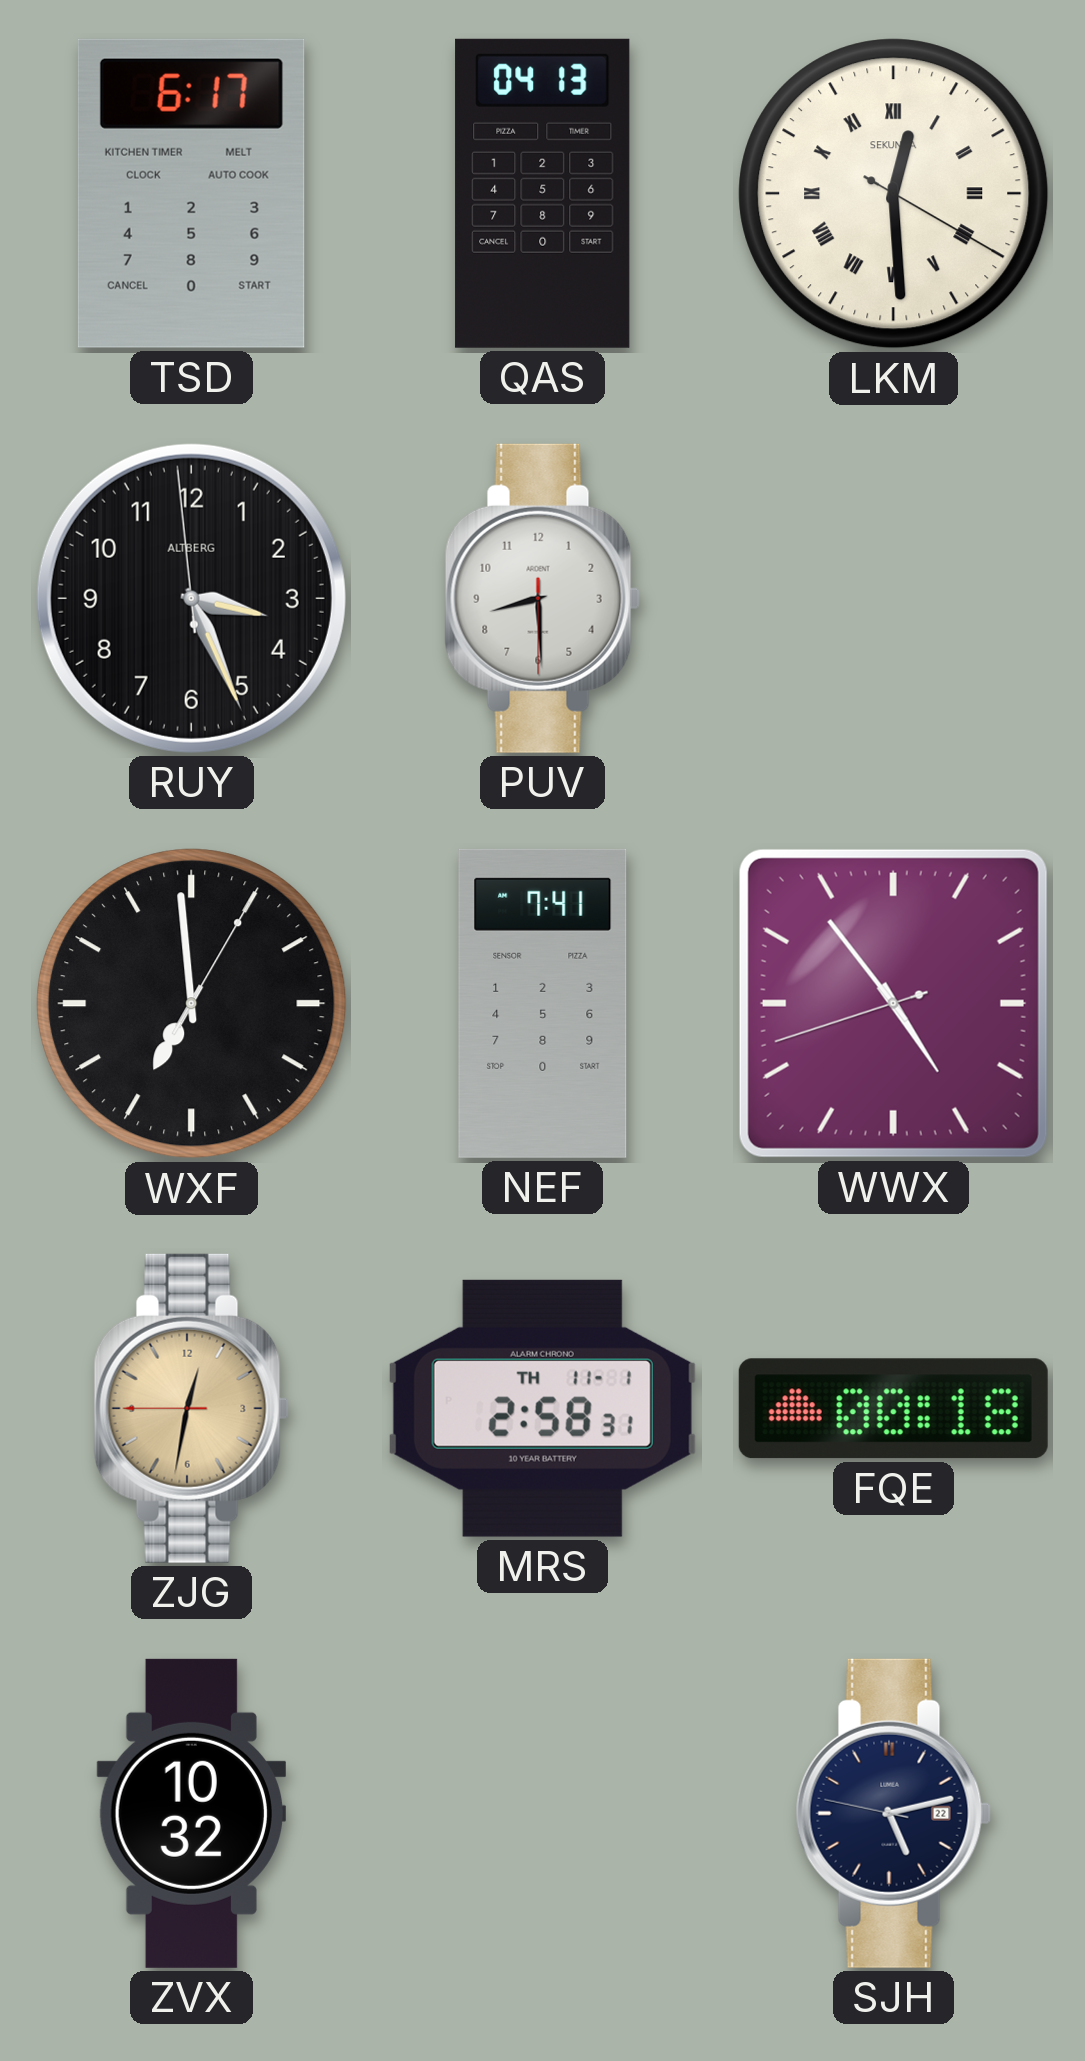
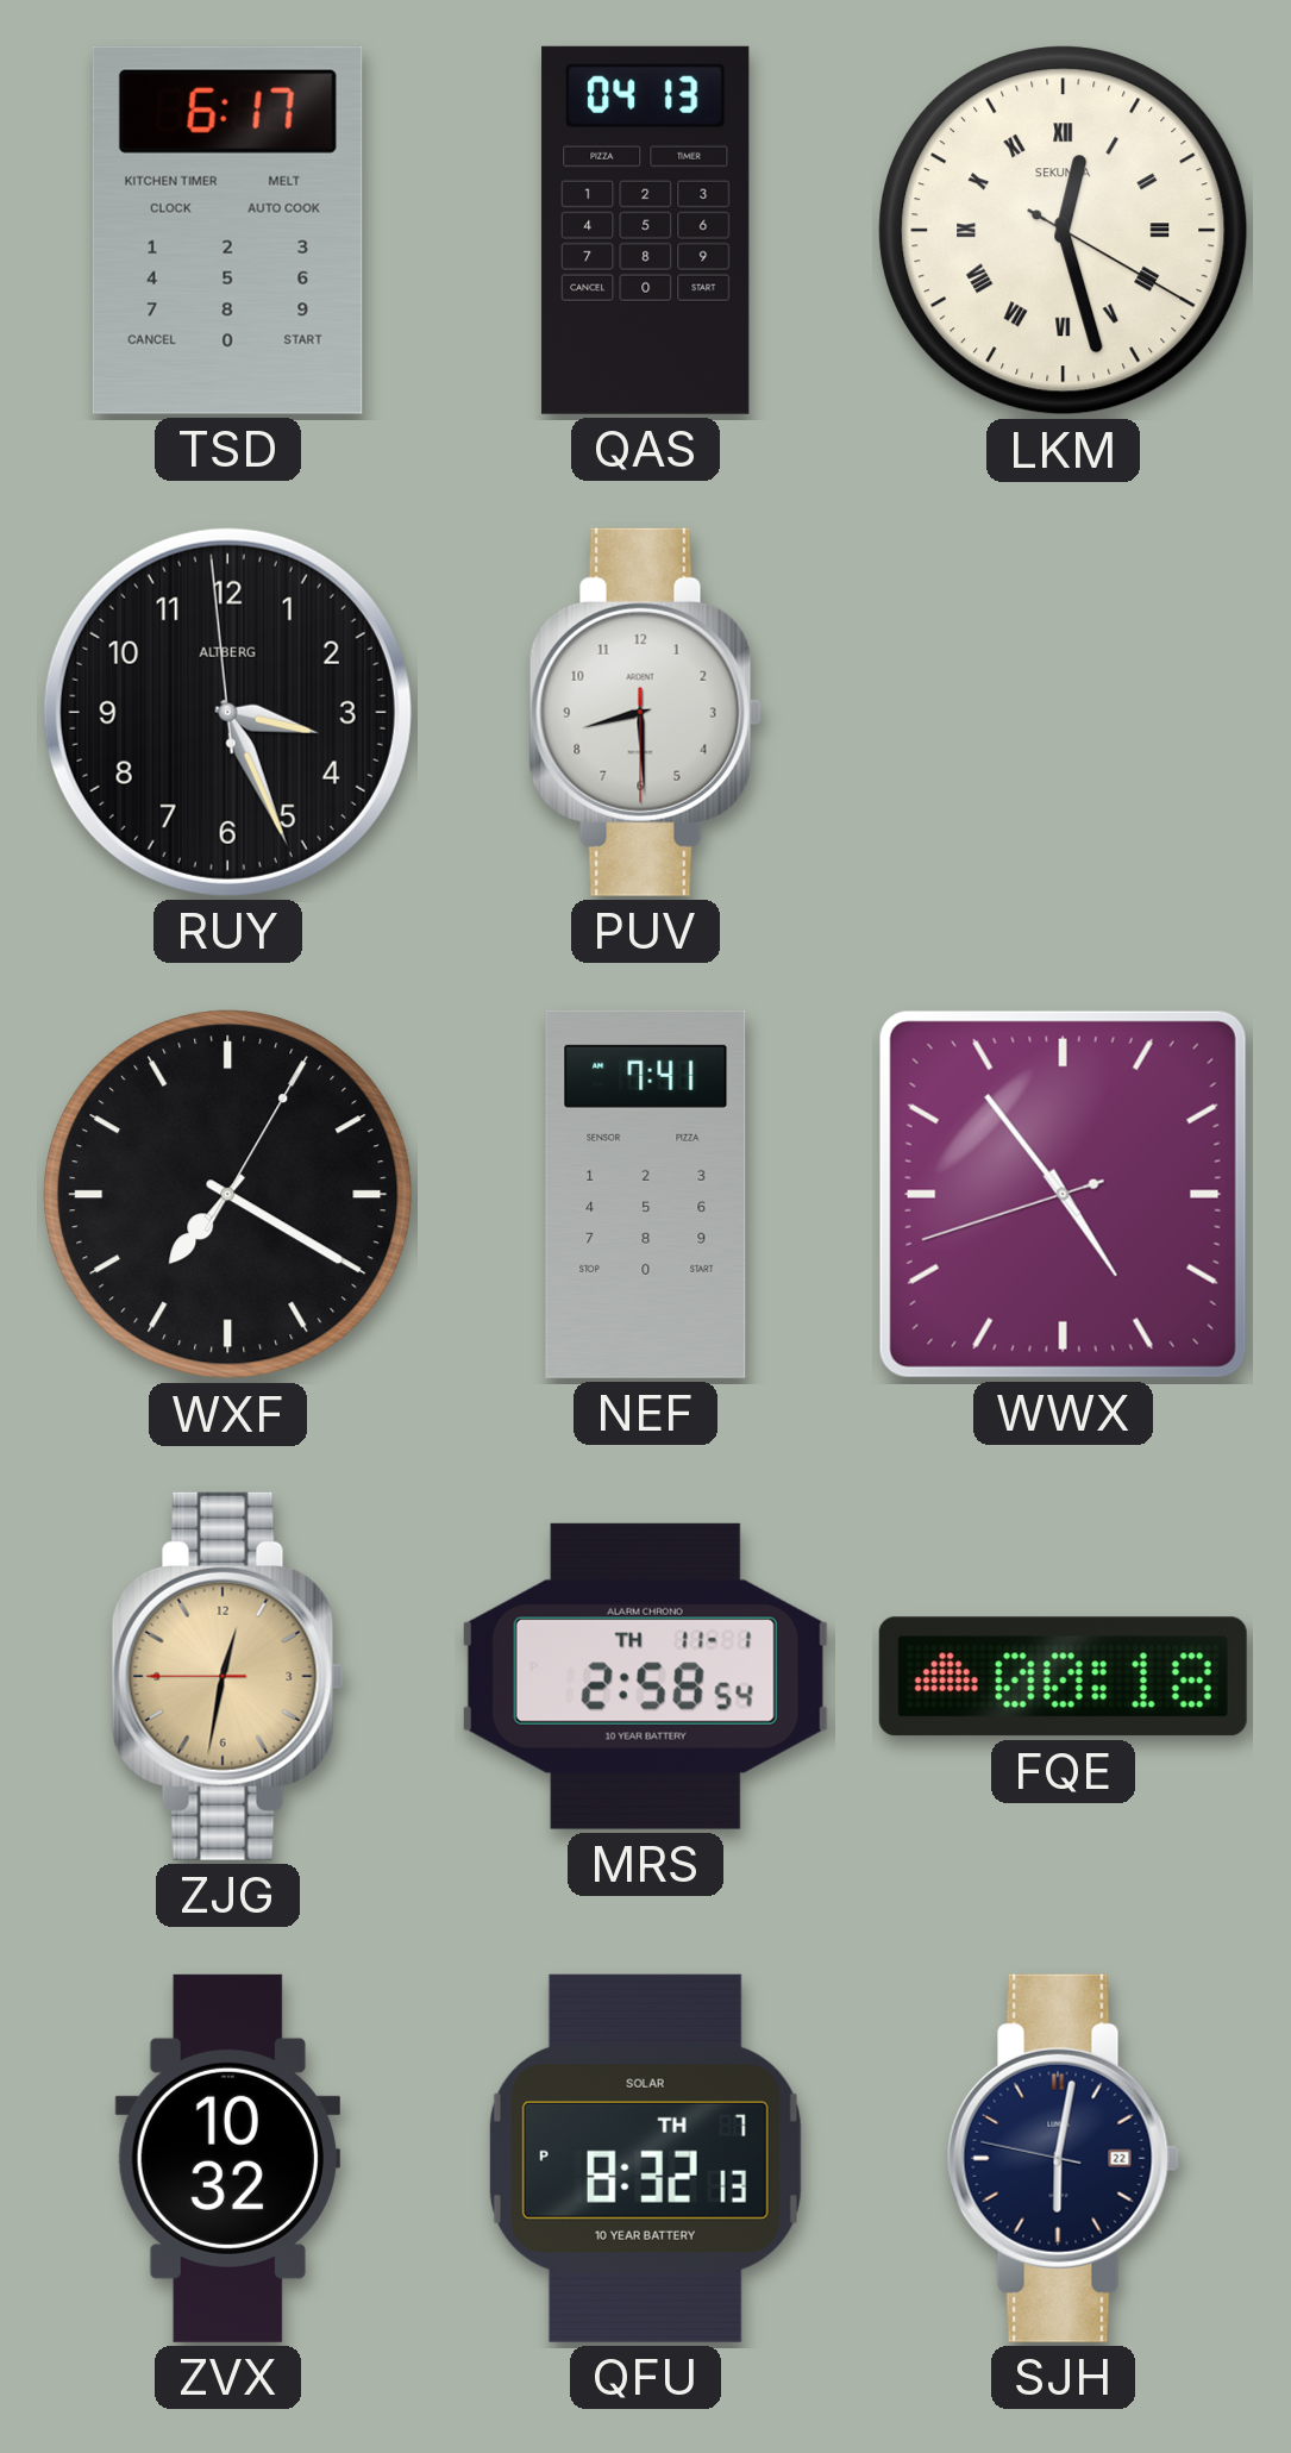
LKM: 12:29 -> 12:27 (1064, 231)
WXF: 6:59 -> 7:20 (228, 1195)
MRS: 2:58:31 -> 2:58:54 (645, 1676)
QFU: none -> 8:32 (645, 2158)
SJH: 5:12 -> 6:01 (1063, 2158)
